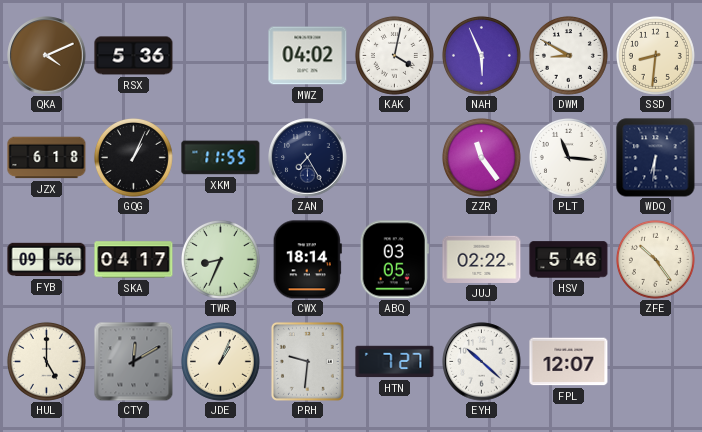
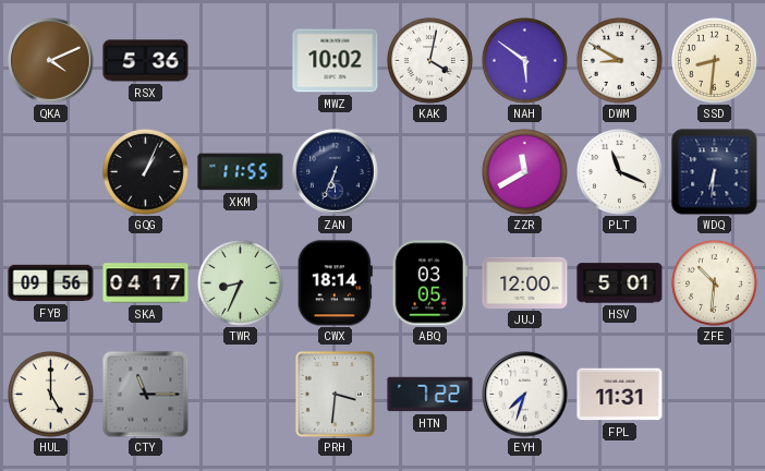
MWZ: 04:02 -> 10:02 (336, 61)
NAH: 5:56 -> 5:51 (524, 60)
JZX: 6:18 -> none (47, 158)
ZAN: 7:25 -> 6:34 (336, 172)
ZZR: 11:24 -> 11:40 (524, 171)
PLT: 11:16 -> 11:19 (619, 171)
JUJ: 02:22 -> 12:00 (525, 282)
HSV: 5:46 -> 5:01 (620, 283)
ZFE: 10:24 -> 10:31 (714, 282)
CTY: 12:10 -> 11:15 (146, 395)
JDE: 1:04 -> none (220, 361)
PRH: 9:31 -> 3:31 (335, 394)
HTN: 7:27 -> 7:22 (430, 395)
EYH: 10:22 -> 7:33 (525, 395)
FPL: 12:07 -> 11:31 (620, 395)
